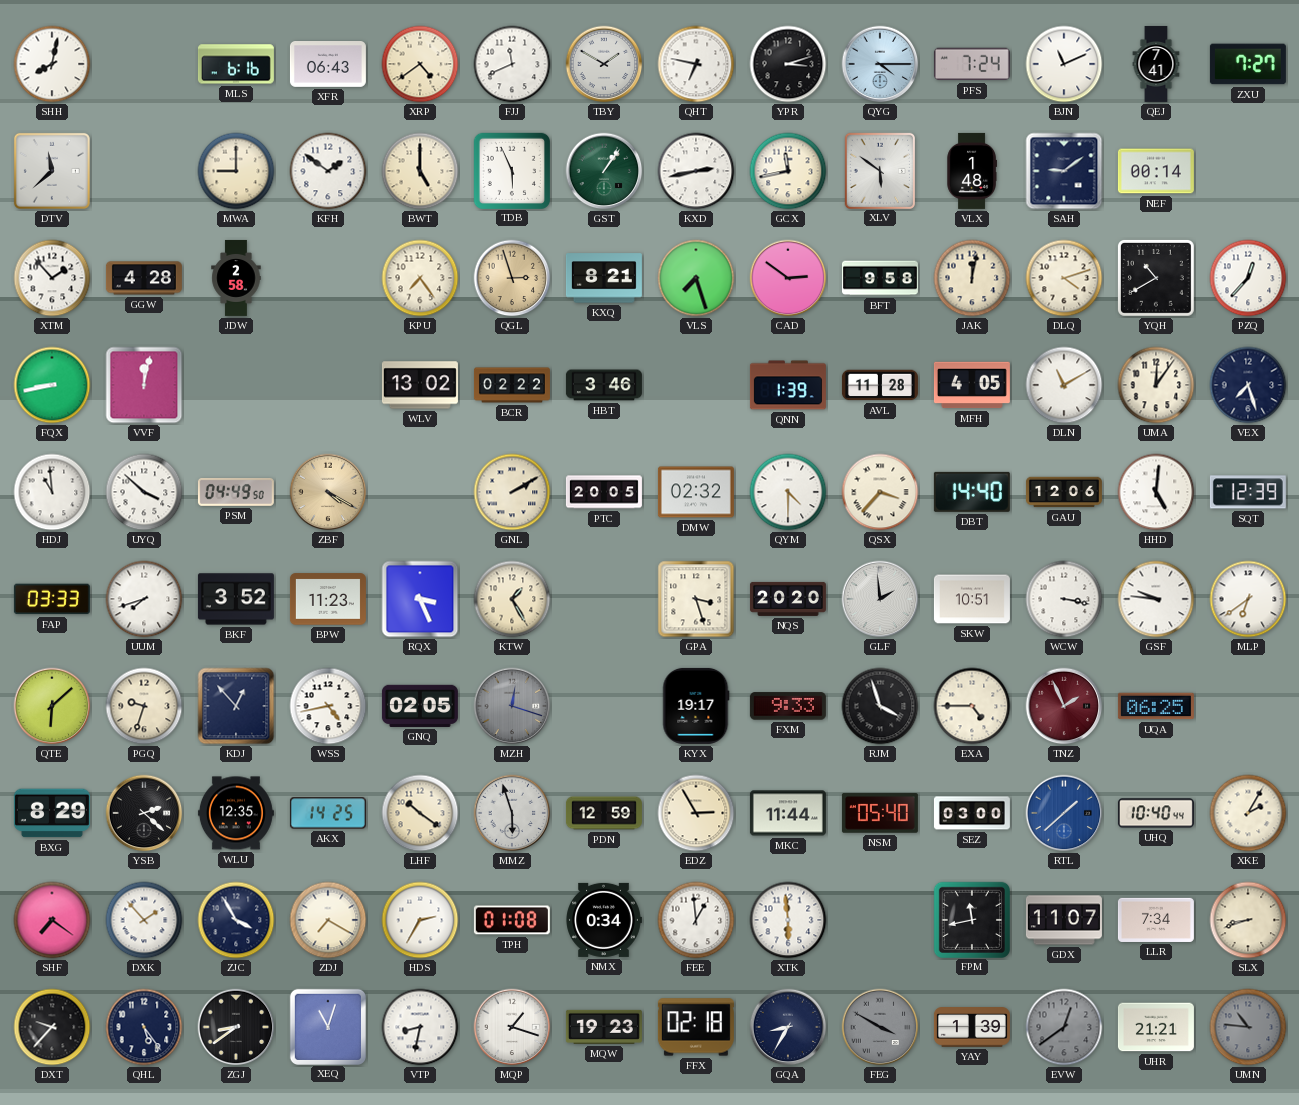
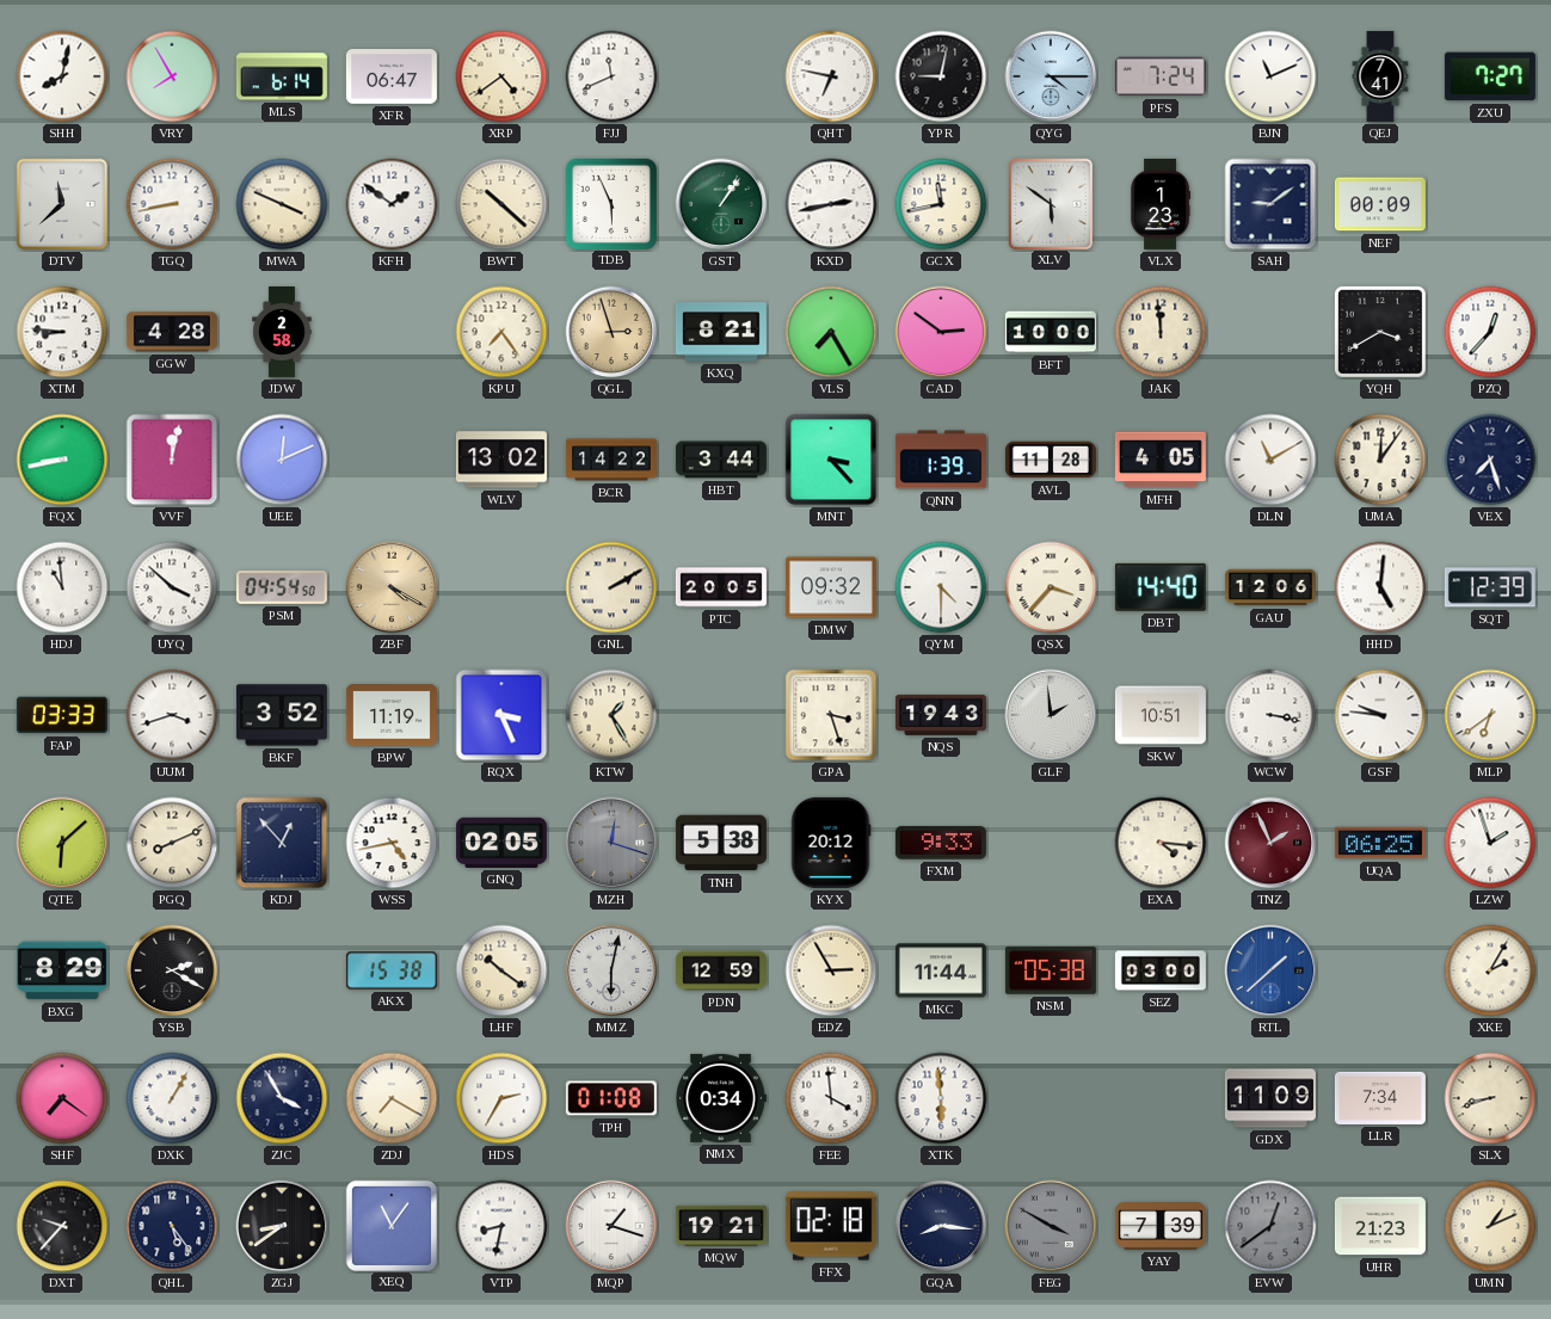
VRY: none -> 7:55 (172, 76)
MLS: 6:16 -> 6:14 (282, 76)
XFR: 06:43 -> 06:47 (392, 78)
TBY: 1:50 -> none (604, 64)
YPR: 3:12 -> 9:02 (941, 76)
TGQ: none -> 8:43 (172, 204)
MWA: 9:00 -> 3:49 (282, 204)
BWT: 5:00 -> 10:22 (501, 204)
VLX: 1:48 -> 1:23 (1161, 204)
NEF: 00:14 -> 00:09 (1380, 204)
XTM: 1:53 -> 8:46 (62, 332)
VLS: 7:27 -> 7:25 (831, 332)
BFT: 9:58 -> 10:00 (1051, 332)
JAK: 12:02 -> 11:59 (1161, 332)
DLQ: 4:12 -> none (1064, 278)
YQH: 10:40 -> 3:40 (1380, 332)
UEE: none -> 12:11 (282, 460)
BCR: 02:22 -> 14:22 (611, 460)
HBT: 3:46 -> 3:44 (721, 460)
MNT: none -> 3:23 (831, 460)
PSM: 04:49 -> 04:54 (282, 587)
DMW: 02:32 -> 09:32 (831, 587)
UUM: 7:42 -> 3:42 (172, 715)
BPW: 11:23 -> 11:19 (392, 715)
NQS: 20:20 -> 19:43 (941, 715)
PGQ: 9:33 -> 8:11 (172, 843)
TNH: none -> 5:38 (721, 843)
KYX: 19:17 -> 20:12 (831, 843)
RJM: 3:57 -> none (880, 706)
EXA: 4:45 -> 4:16 (1161, 843)
LZW: none -> 1:57 (1490, 843)
YSB: 2:22 -> 2:20 (172, 970)
WLU: 12:35 -> none (236, 813)
AKX: 14:25 -> 15:38 (392, 970)
MMZ: 5:57 -> 6:02 (611, 970)
NSM: 05:40 -> 05:38 (1051, 970)
UHQ: 10:40 -> none (1156, 813)
DXK: 1:53 -> 1:05 (172, 1098)
FEE: 12:59 -> 3:59 (831, 1098)
FPM: 11:43 -> none (971, 919)
GDX: 11:07 -> 11:09 (1270, 1098)
XEQ: 11:03 -> 11:06 (390, 1225)
MQW: 19:23 -> 19:21 (721, 1226)
GQA: 8:35 -> 8:16 (941, 1226)
YAY: 1:39 -> 7:39 (1161, 1226)
UHR: 21:21 -> 21:23 (1380, 1226)
UMN: 10:46 -> 1:11 (1490, 1226)
UMN dial: grey -> cream (1490, 1226)
